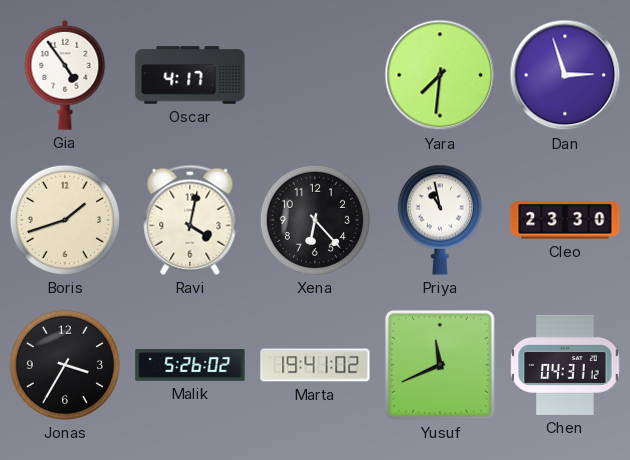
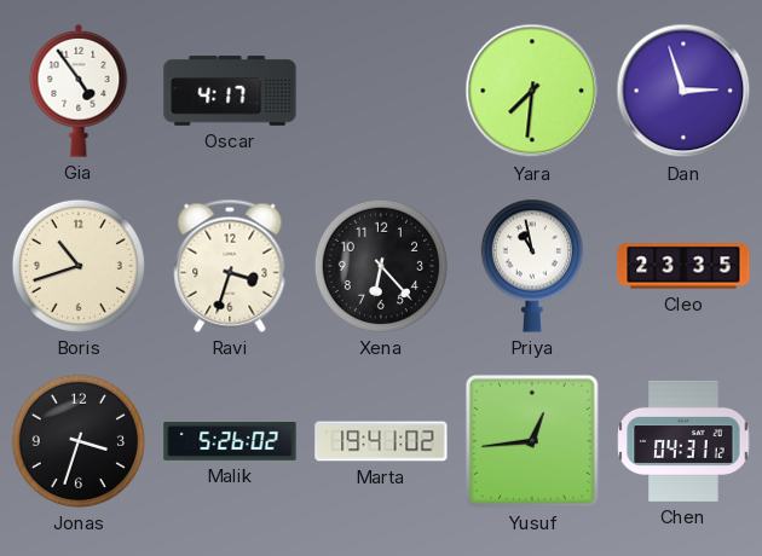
Boris: 1:42 -> 10:42 (79, 266)
Ravi: 4:02 -> 3:33 (230, 266)
Cleo: 23:30 -> 23:35 (683, 266)
Jonas: 3:35 -> 3:33 (79, 441)
Yusuf: 11:41 -> 12:44 (532, 441)
